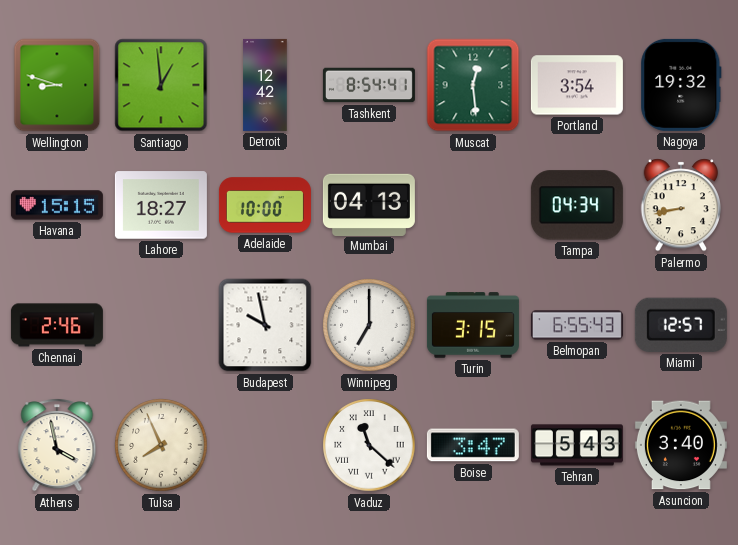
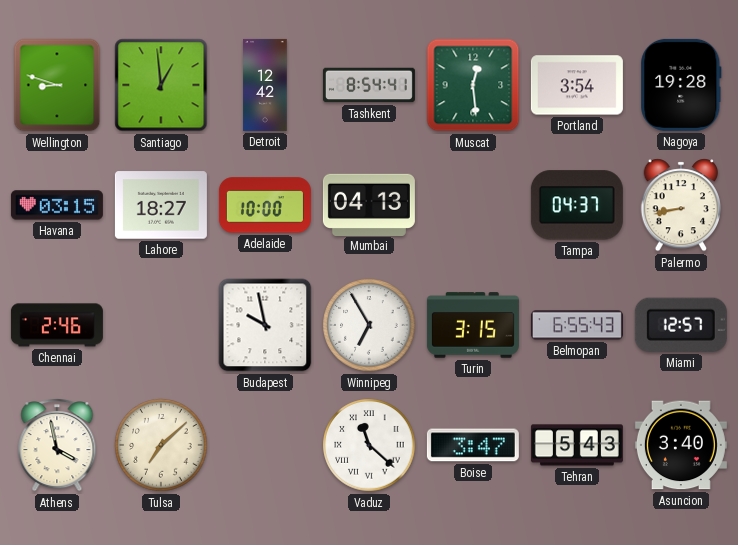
Nagoya: 19:32 -> 19:28 (681, 85)
Havana: 15:15 -> 03:15 (57, 205)
Tampa: 04:34 -> 04:37 (577, 205)
Winnipeg: 7:00 -> 6:55 (369, 325)
Tulsa: 7:56 -> 7:08 (161, 445)
